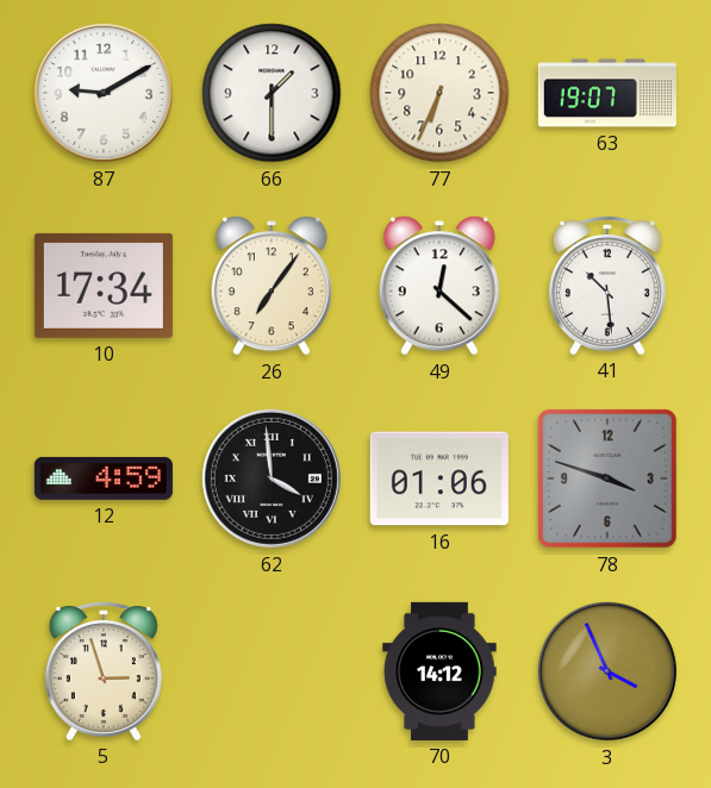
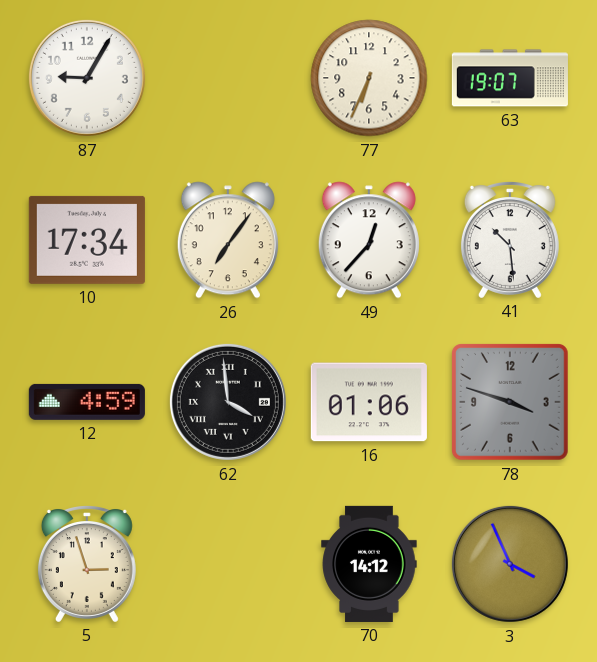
87: 9:10 -> 9:05 (87, 78)
66: 1:30 -> none (272, 93)
49: 12:22 -> 12:37 (369, 240)
